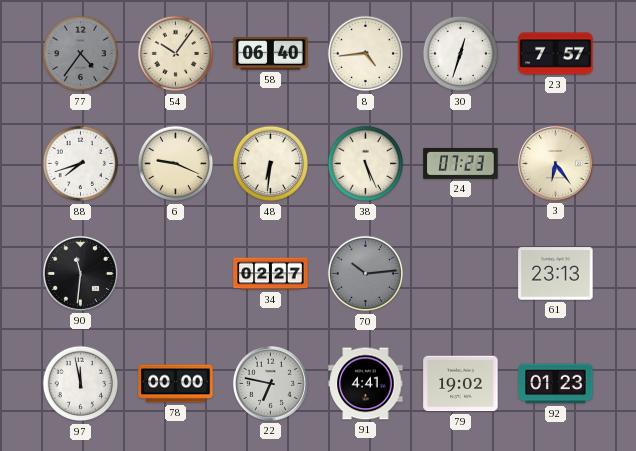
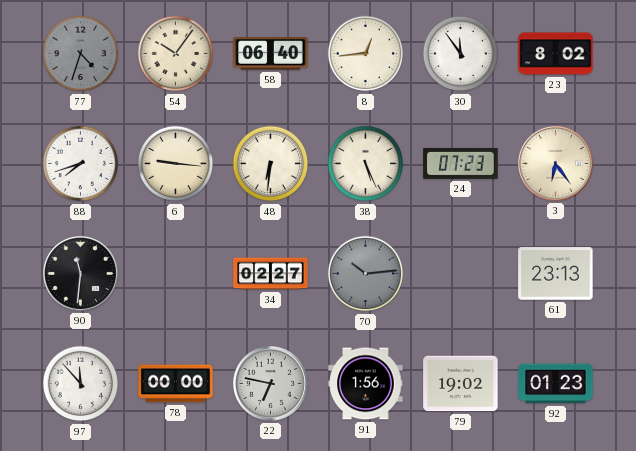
77: 4:36 -> 4:33 (81, 54)
8: 4:44 -> 12:44 (366, 54)
30: 12:33 -> 11:54 (461, 54)
23: 7:57 -> 8:02 (556, 54)
6: 9:19 -> 9:16 (176, 164)
97: 11:58 -> 11:53 (81, 384)
91: 4:41 -> 1:56 (366, 384)
